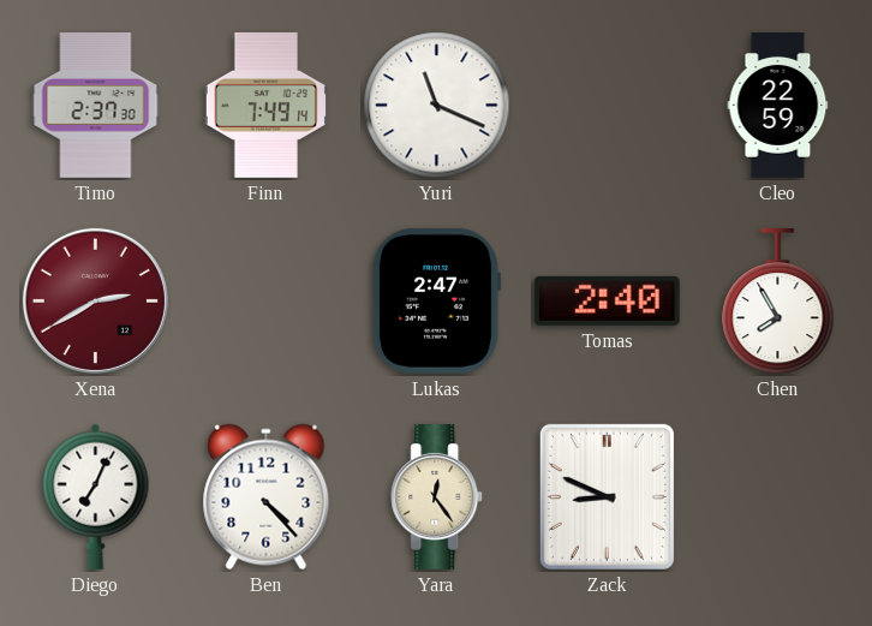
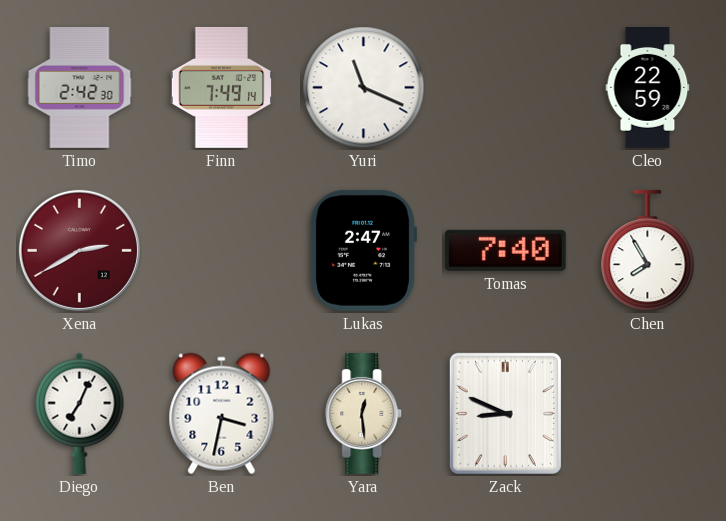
Timo: 2:37 -> 2:42 (80, 88)
Tomas: 2:40 -> 7:40 (505, 250)
Ben: 4:23 -> 3:32 (222, 414)
Yara: 12:24 -> 12:29 (364, 413)
